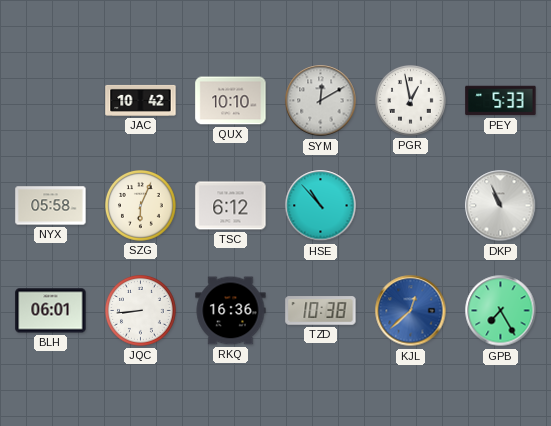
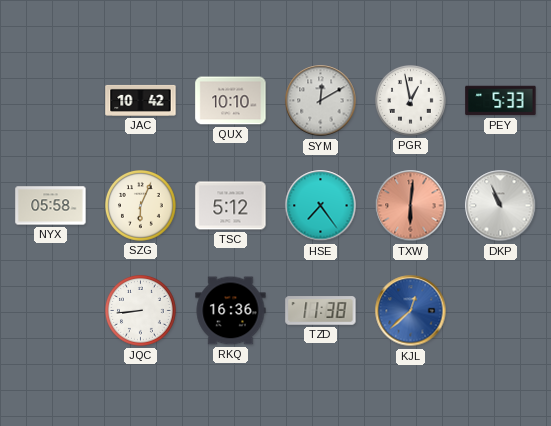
TSC: 6:12 -> 5:12 (231, 206)
HSE: 10:53 -> 7:24 (321, 206)
TXW: none -> 6:01 (411, 206)
BLH: 06:01 -> none (51, 311)
TZD: 10:38 -> 11:38 (321, 311)
GPB: 7:25 -> none (501, 311)
